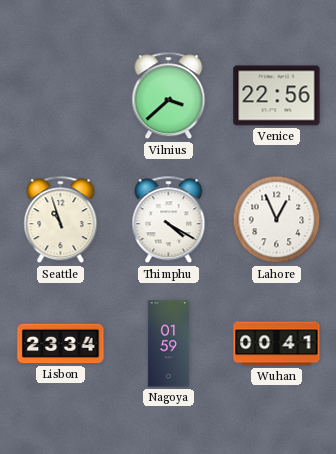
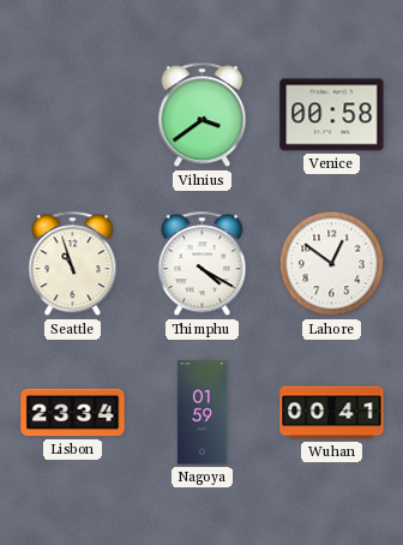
Vilnius: 3:38 -> 3:39 (203, 115)
Venice: 22:56 -> 00:58 (332, 115)
Lahore: 12:56 -> 12:51 (332, 264)
